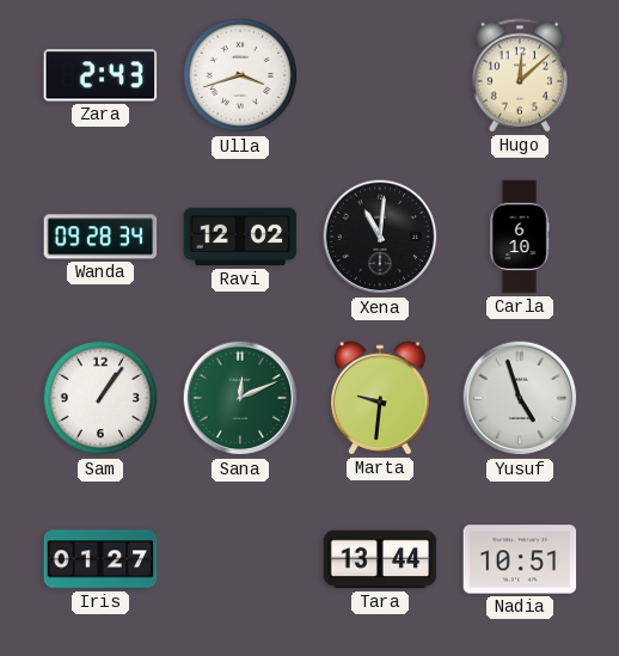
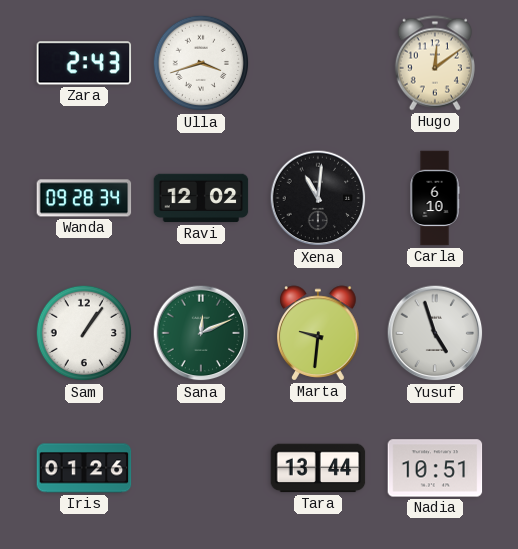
Hugo: 12:08 -> 12:09 (435, 63)
Iris: 01:27 -> 01:26 (84, 468)
